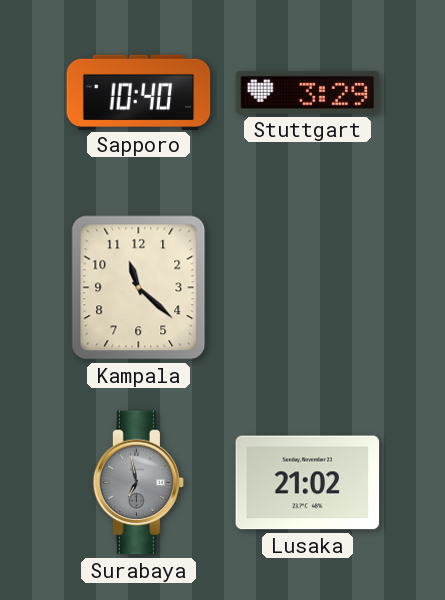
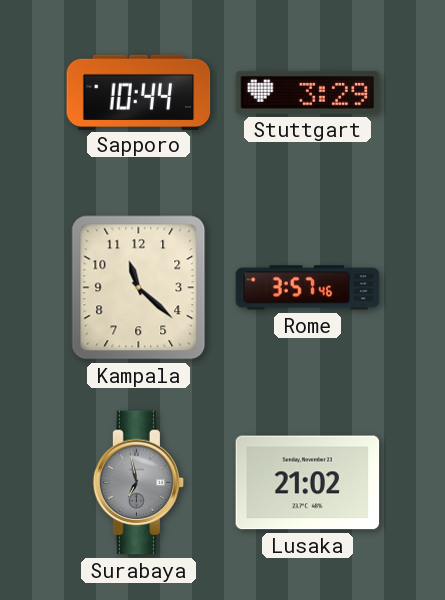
Sapporo: 10:40 -> 10:44 (139, 92)
Rome: none -> 3:57 (308, 288)
